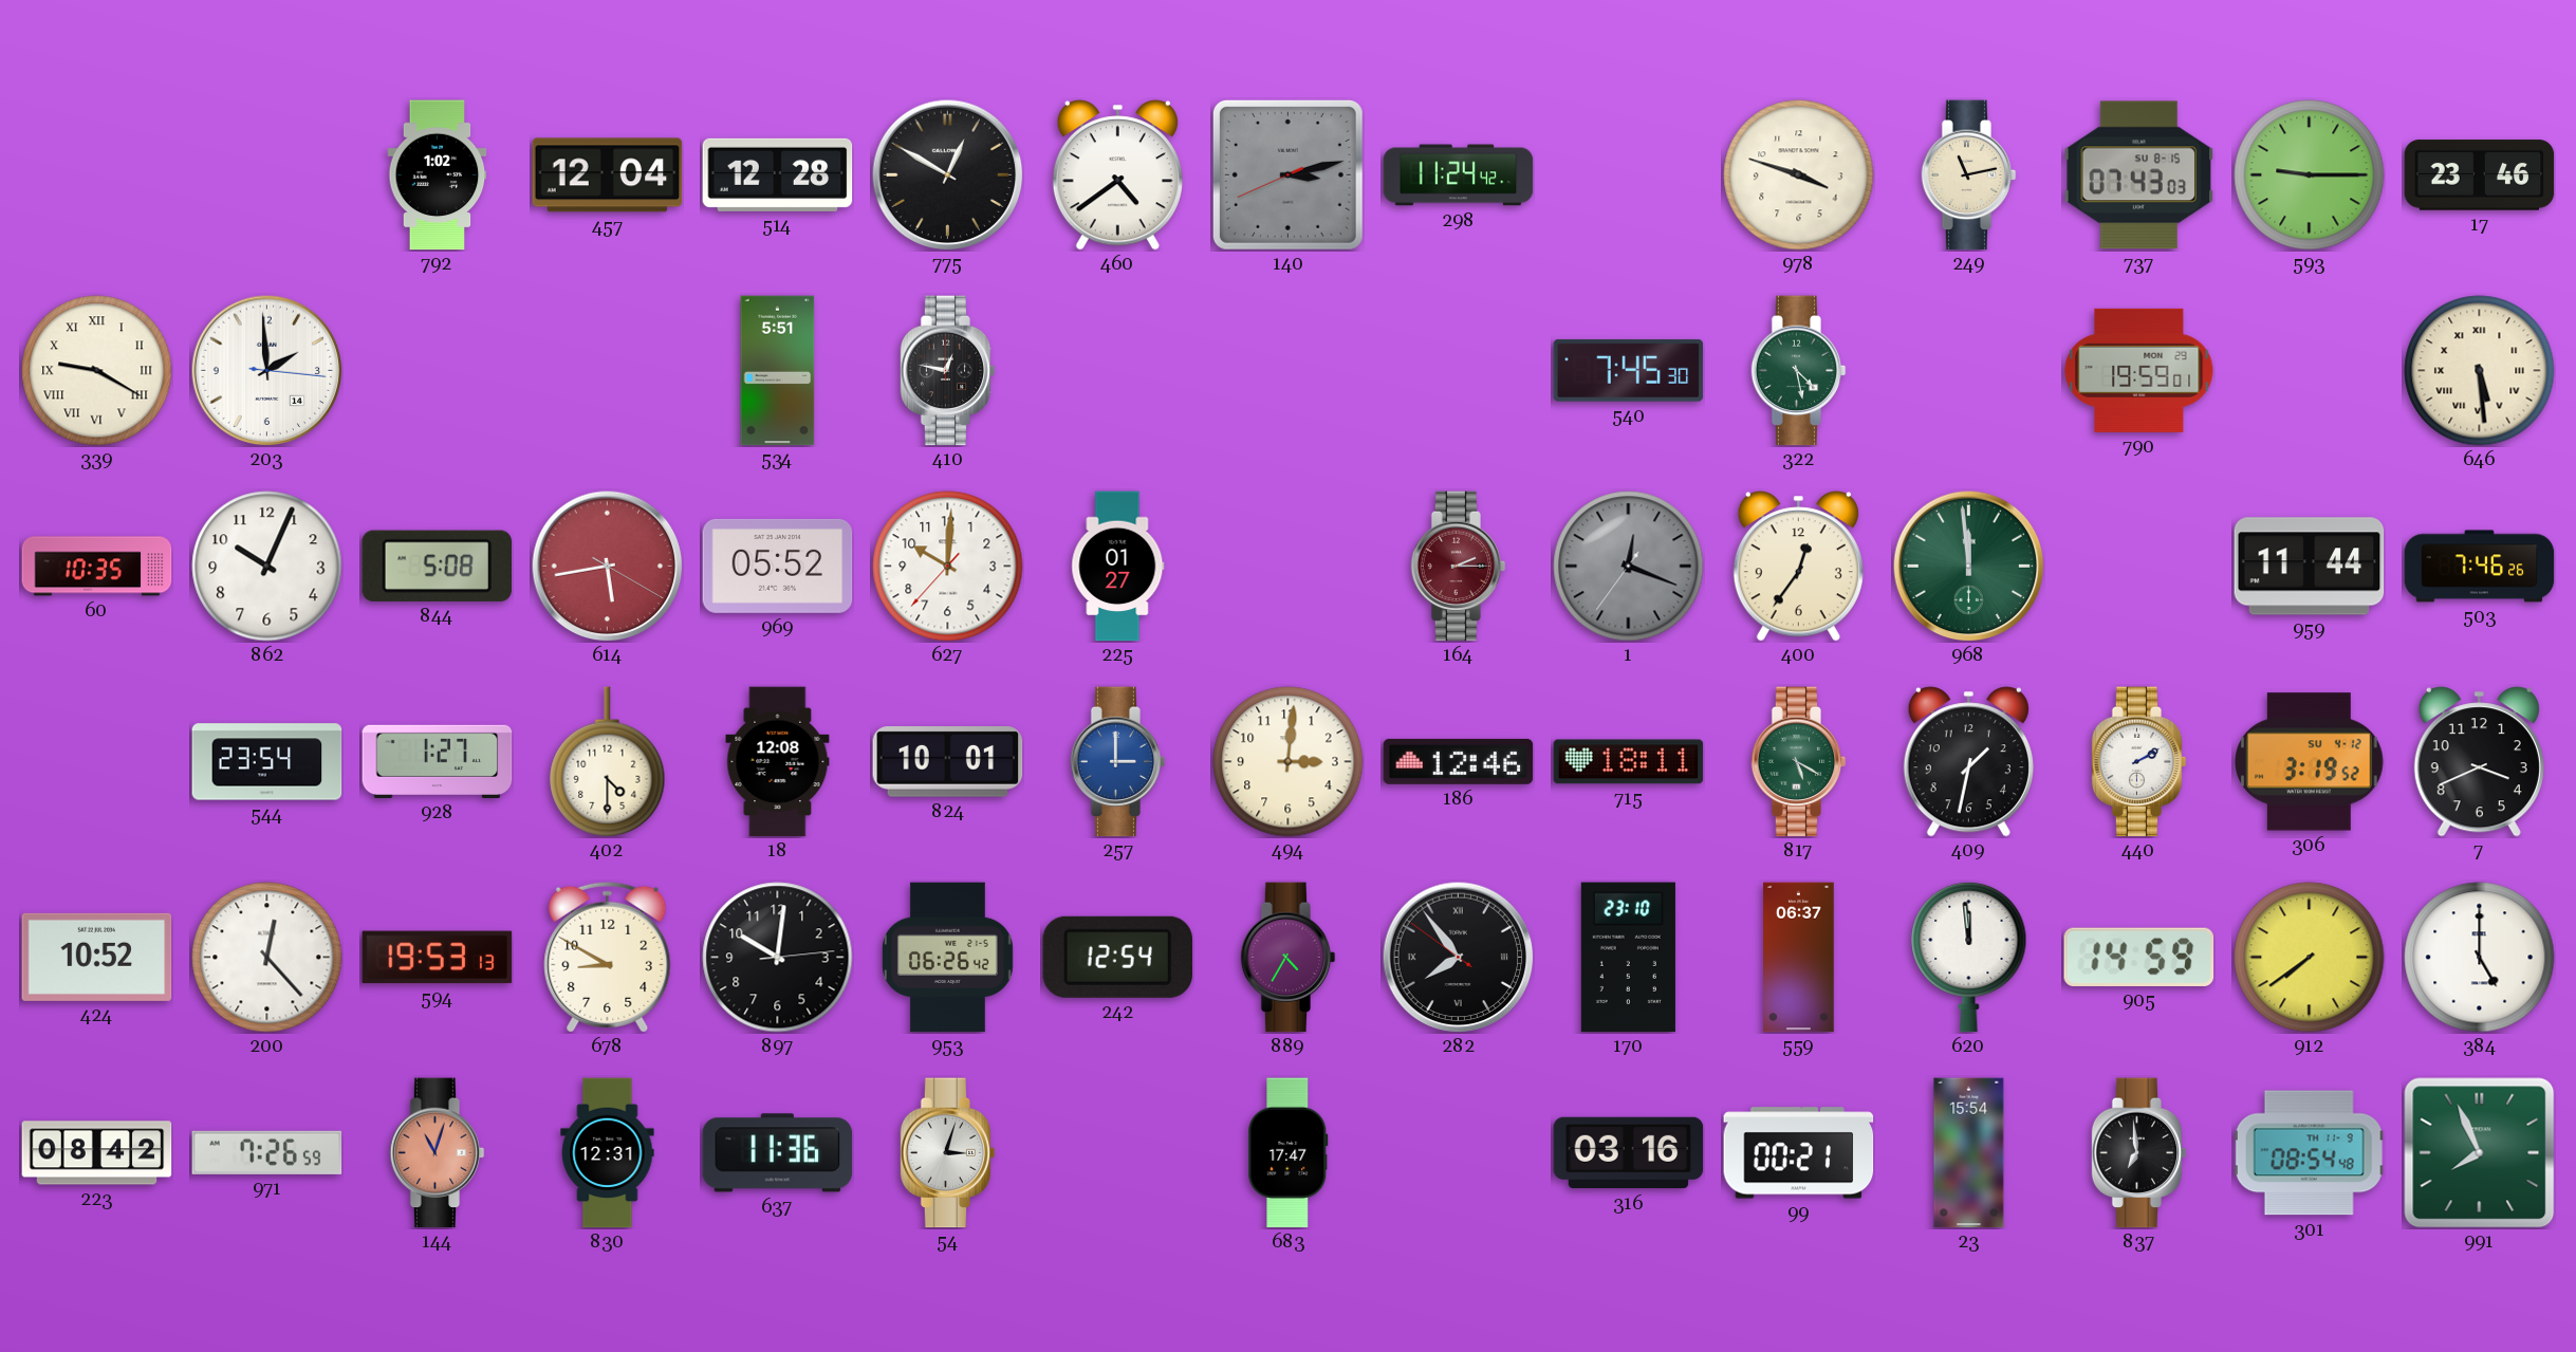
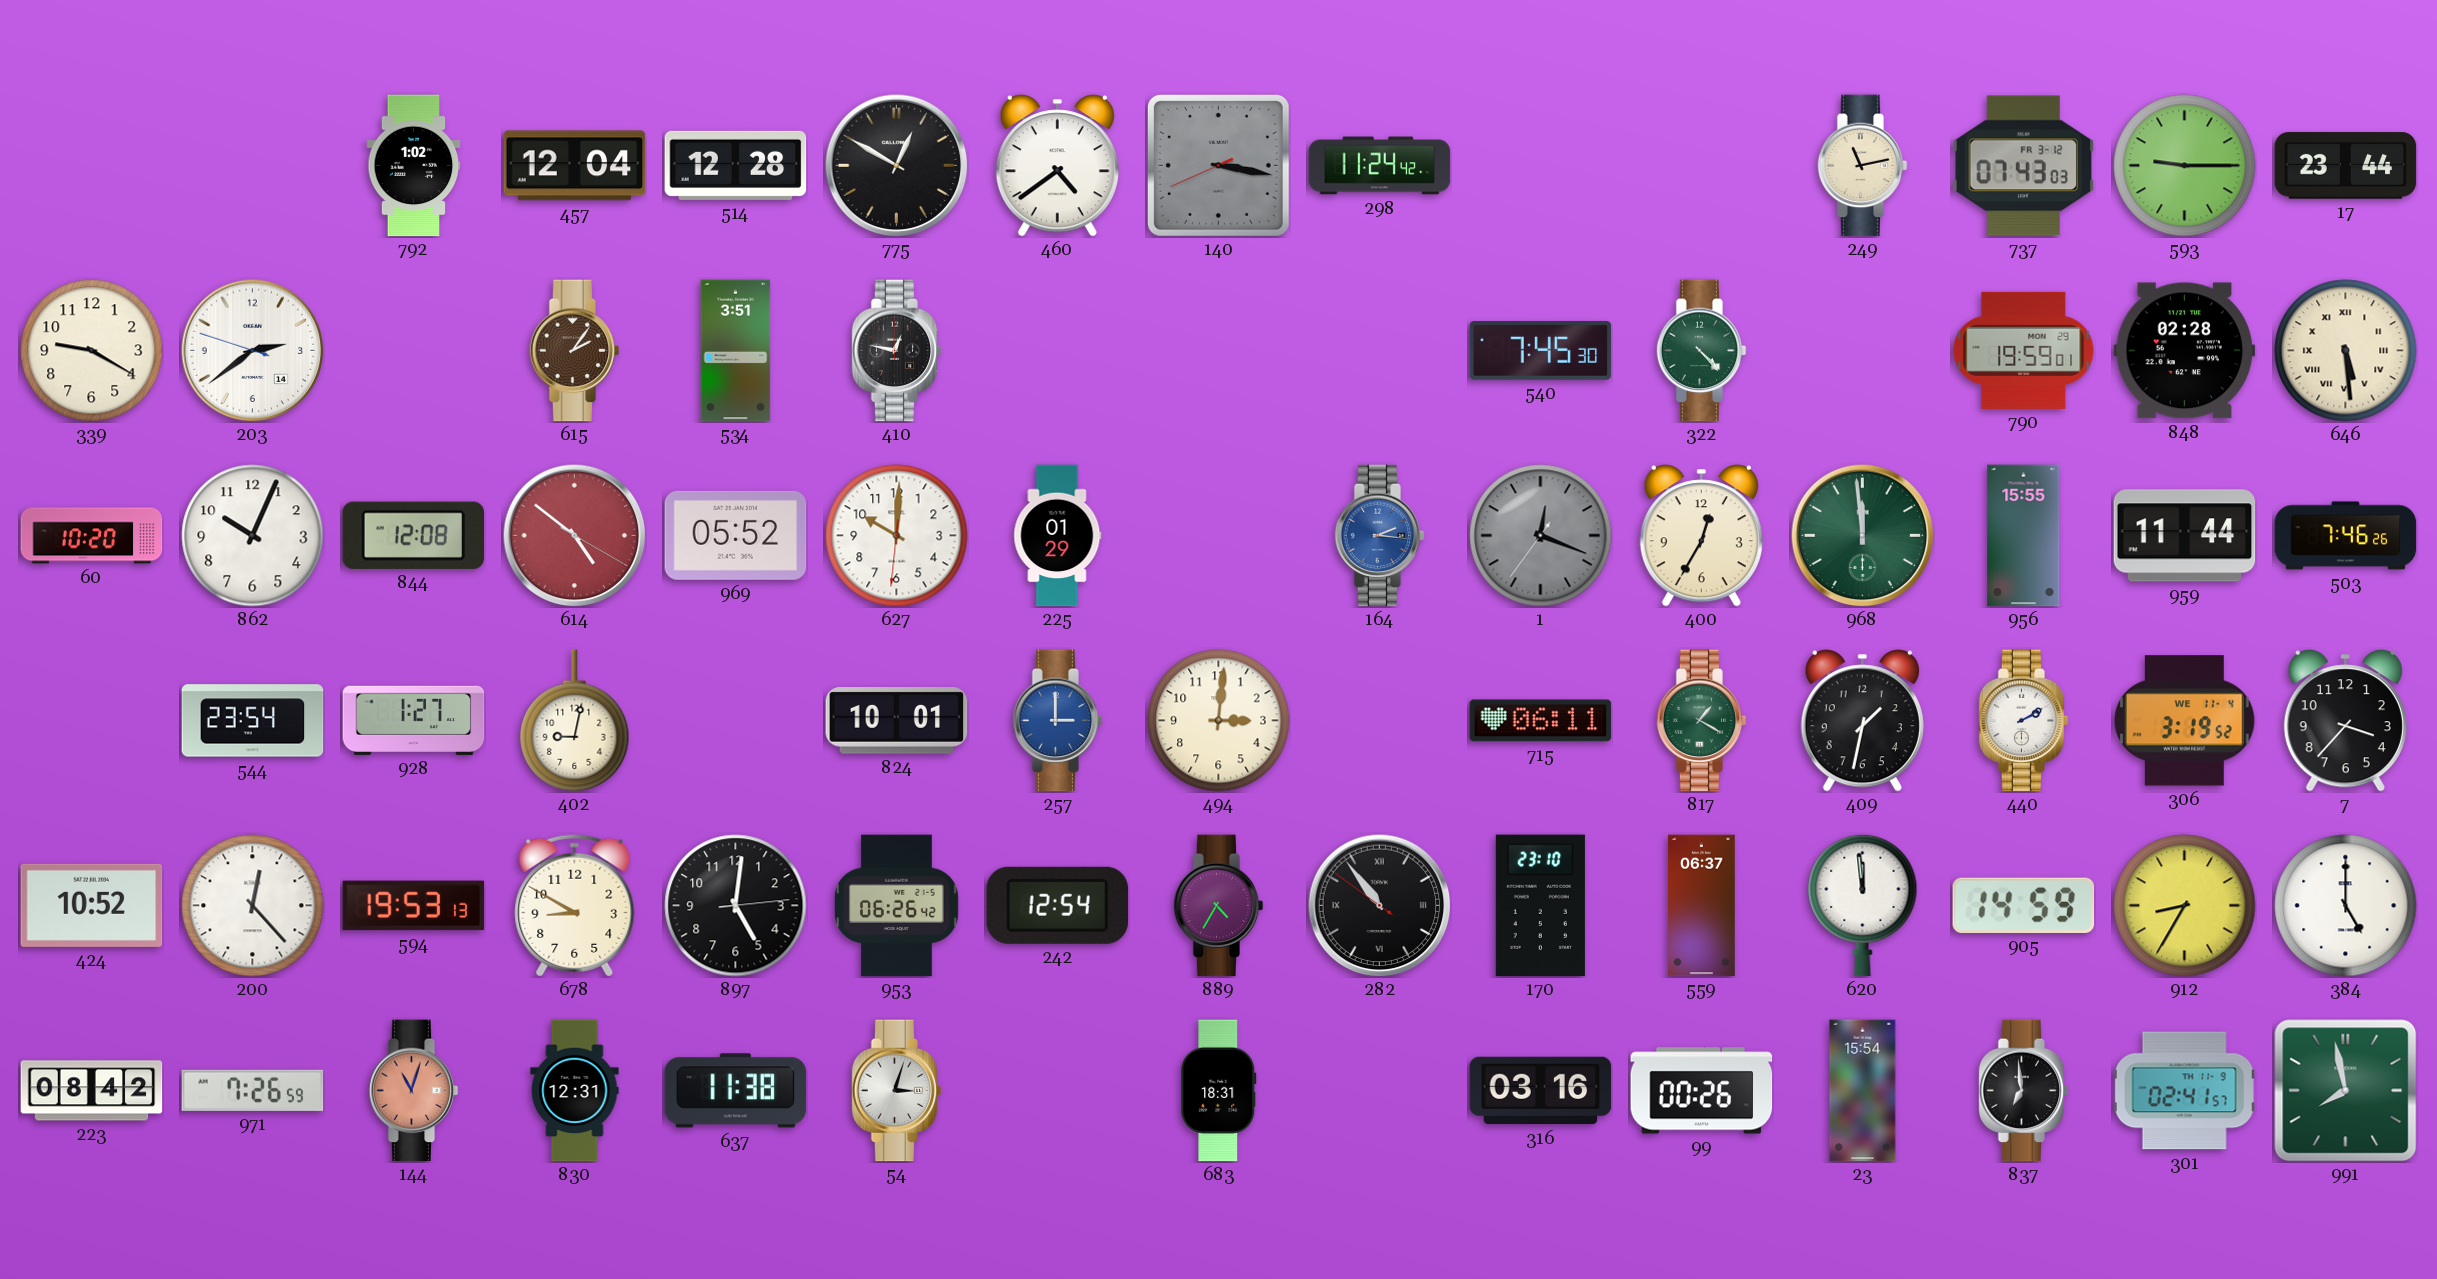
140: 3:12 -> 3:16 (1218, 165)
978: 3:48 -> none (1799, 175)
737 date: SU 8-15 -> FR 3-12 (2024, 166)
17: 23:46 -> 23:44 (2346, 166)
339 numerals: Roman -> Arabic (92, 351)
203: 1:59 -> 2:38 (252, 350)
615: none -> 2:06 (575, 351)
534: 5:51 -> 3:51 (736, 351)
322: 4:28 -> 4:23 (1702, 351)
848: none -> 02:28 (2185, 351)
60: 10:35 -> 10:20 (92, 536)
844: 5:08 -> 12:08 (414, 535)
614: 5:43 -> 4:51 (574, 535)
627: 10:00:37 -> 10:00:31 (897, 536)
225: 01:27 -> 01:29 (1058, 536)
164: 2:15 -> 2:16 (1380, 536)
164 dial: burgundy -> blue (1380, 536)
400: 12:36 -> 12:35 (1701, 536)
956: none -> 15:55 (2024, 536)
402: 4:30 -> 9:02 (575, 721)
18: 12:08 -> none (778, 762)
186: 12:46 -> none (1459, 761)
715: 18:11 -> 06:11 (1541, 721)
817: 5:20 -> 1:20 (1702, 721)
306 date: SU 4-12 -> WE 11-4 (2185, 721)
7: 3:41 -> 3:37 (2345, 721)
897: 10:01 -> 5:01 (736, 906)
282: 7:53 -> 10:53 (1379, 905)
912: 7:39 -> 8:35 (2185, 906)
637: 11:36 -> 11:38 (736, 1091)
683: 17:47 -> 18:31 (1219, 1091)
99: 00:21 -> 00:26 (1702, 1091)
301: 08:54 -> 02:41 (2184, 1091)
991: 7:56 -> 7:58 (2346, 1091)
